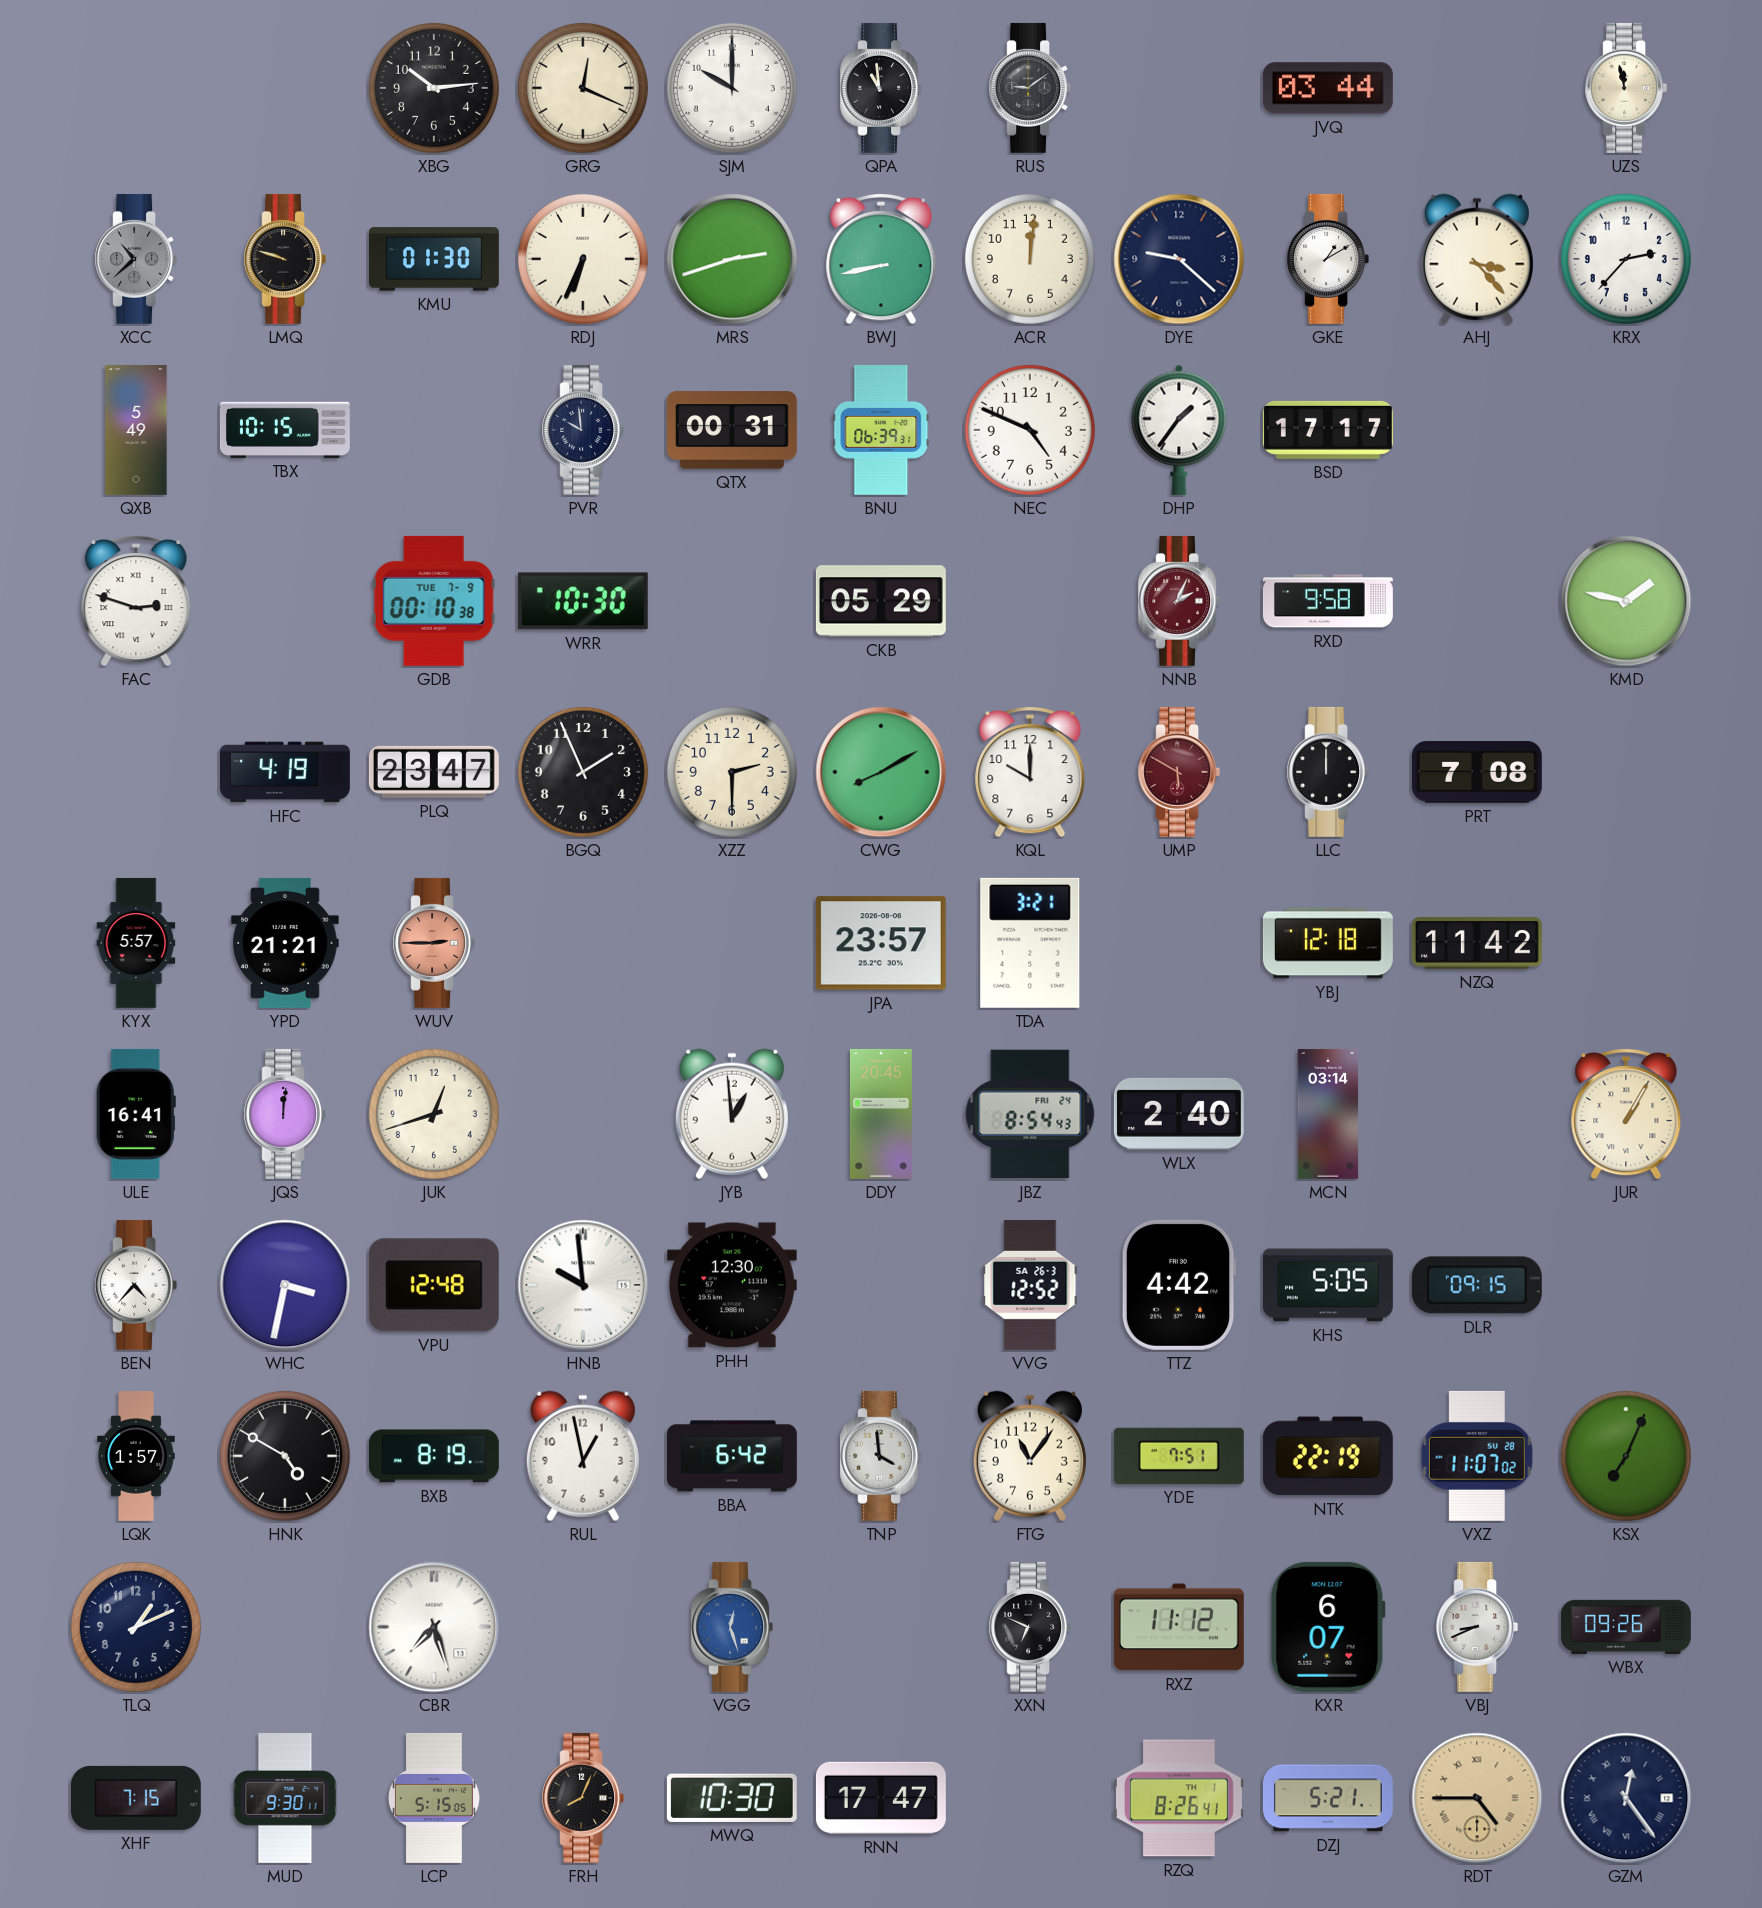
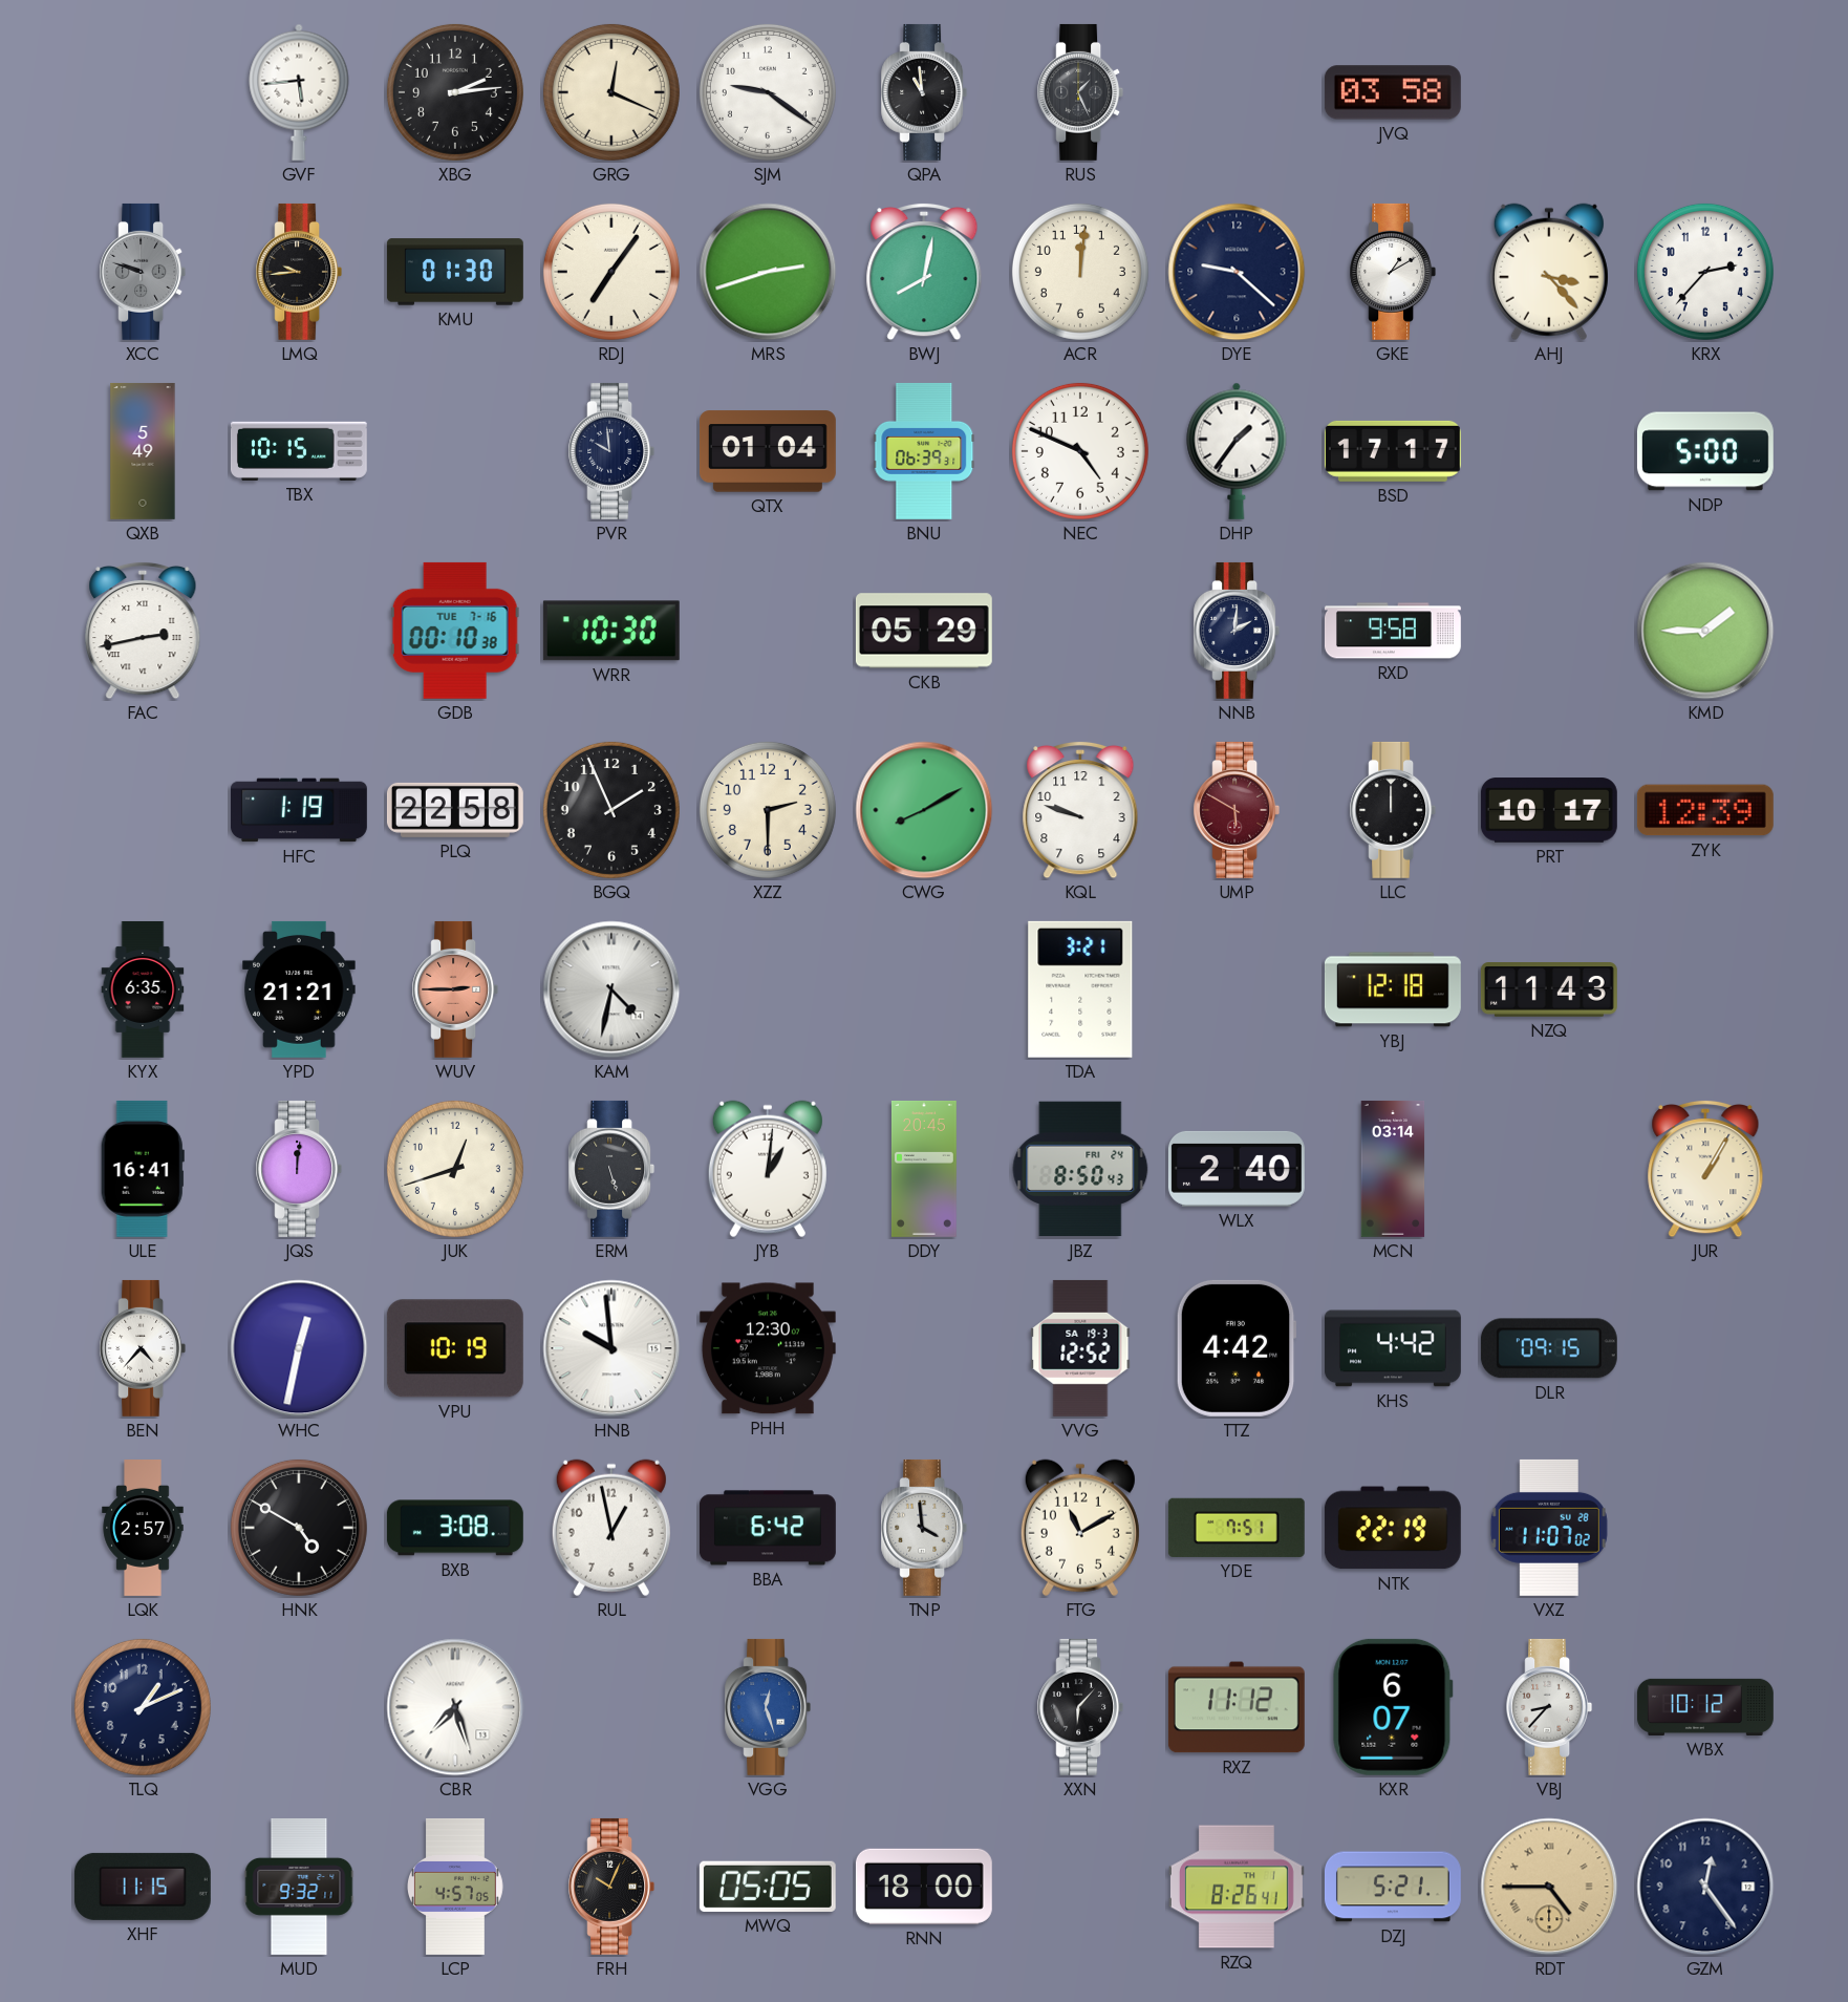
GVF: none -> 5:44 (299, 92)
XBG: 10:14 -> 2:14 (455, 92)
SJM: 10:00 -> 9:21 (768, 92)
RUS: 9:09 -> 1:26 (1080, 92)
JVQ: 03:44 -> 03:58 (1393, 92)
UZS: 11:58 -> none (1626, 88)
XCC: 10:38 -> 9:48 (143, 272)
LMQ: 9:48 -> 9:44 (299, 272)
RDJ: 6:34 -> 7:06 (611, 272)
BWJ: 8:43 -> 8:02 (924, 272)
QTX: 00:31 -> 01:04 (768, 451)
NDP: none -> 5:00 (1705, 451)
FAC: 2:48 -> 2:43 (143, 631)
GDB date: TUE 7-9 -> TUE 7-16 (455, 631)
NNB: 2:04 -> 2:01 (1237, 631)
NNB dial: burgundy -> navy (1237, 631)
KMD: 1:47 -> 1:45 (1705, 631)
HFC: 4:19 -> 1:19 (299, 810)
PLQ: 23:47 -> 22:58 (455, 810)
KQL: 10:00 -> 9:48 (1080, 810)
PRT: 7:08 -> 10:17 (1549, 810)
ZYK: none -> 12:39 (1705, 810)
KYX: 5:57 -> 6:35 (143, 989)
KAM: none -> 4:32 (611, 989)
JPA: 23:57 -> none (881, 943)
NZQ: 11:42 -> 11:43 (1549, 991)
ERM: none -> 5:27 (611, 1169)
JYB: 12:59 -> 1:01 (768, 1169)
JBZ: 8:54 -> 8:50 (1080, 1169)
WHC: 3:32 -> 12:32 (299, 1348)
VPU: 12:48 -> 10:19 (455, 1348)
VVG date: SA 26-3 -> SA 19-3 (1080, 1348)
KHS: 5:05 -> 4:42 (1393, 1348)
LQK: 1:57 -> 2:57 (143, 1529)
BXB: 8:19 -> 3:08 (455, 1528)
FTG: 11:06 -> 11:10 (1080, 1528)
KSX: 7:04 -> none (1626, 1456)
XXN: 6:49 -> 6:07 (1080, 1707)
VBJ: 8:41 -> 8:37 (1549, 1707)
WBX: 09:26 -> 10:12 (1705, 1707)
XHF: 7:15 -> 11:15 (143, 1887)
MUD: 9:30 -> 9:32 (299, 1887)
LCP: 5:15 -> 4:57 (456, 1887)
FRH: 8:04 -> 10:04 (611, 1887)
MWQ: 10:30 -> 05:05 (768, 1887)
RNN: 17:47 -> 18:00 (924, 1887)
GZM numerals: Roman -> Arabic (1705, 1887)
